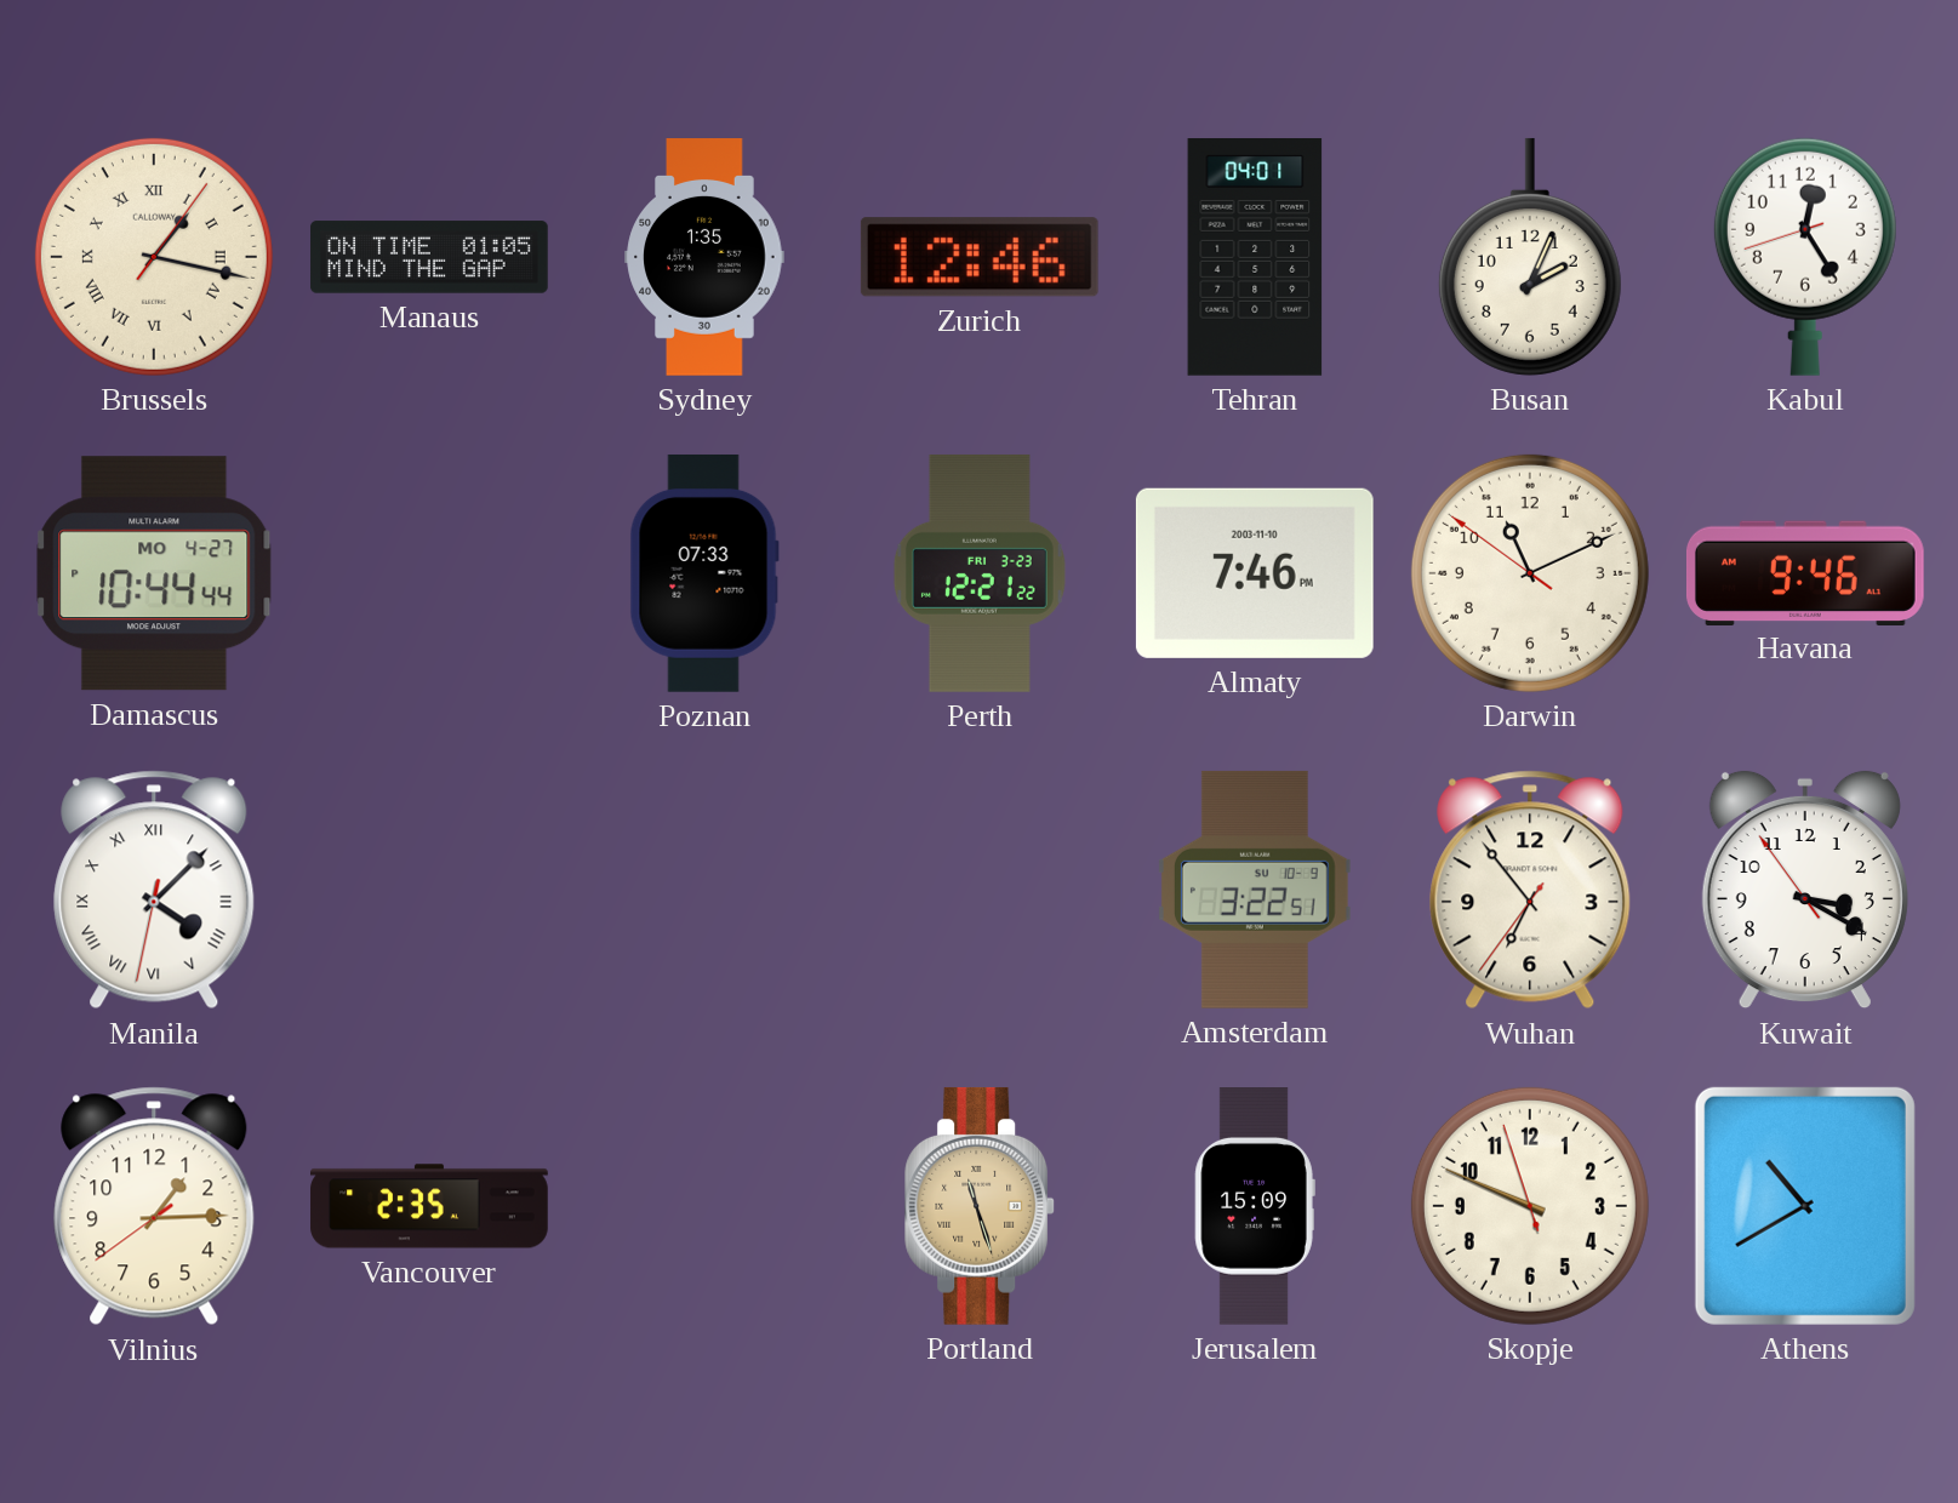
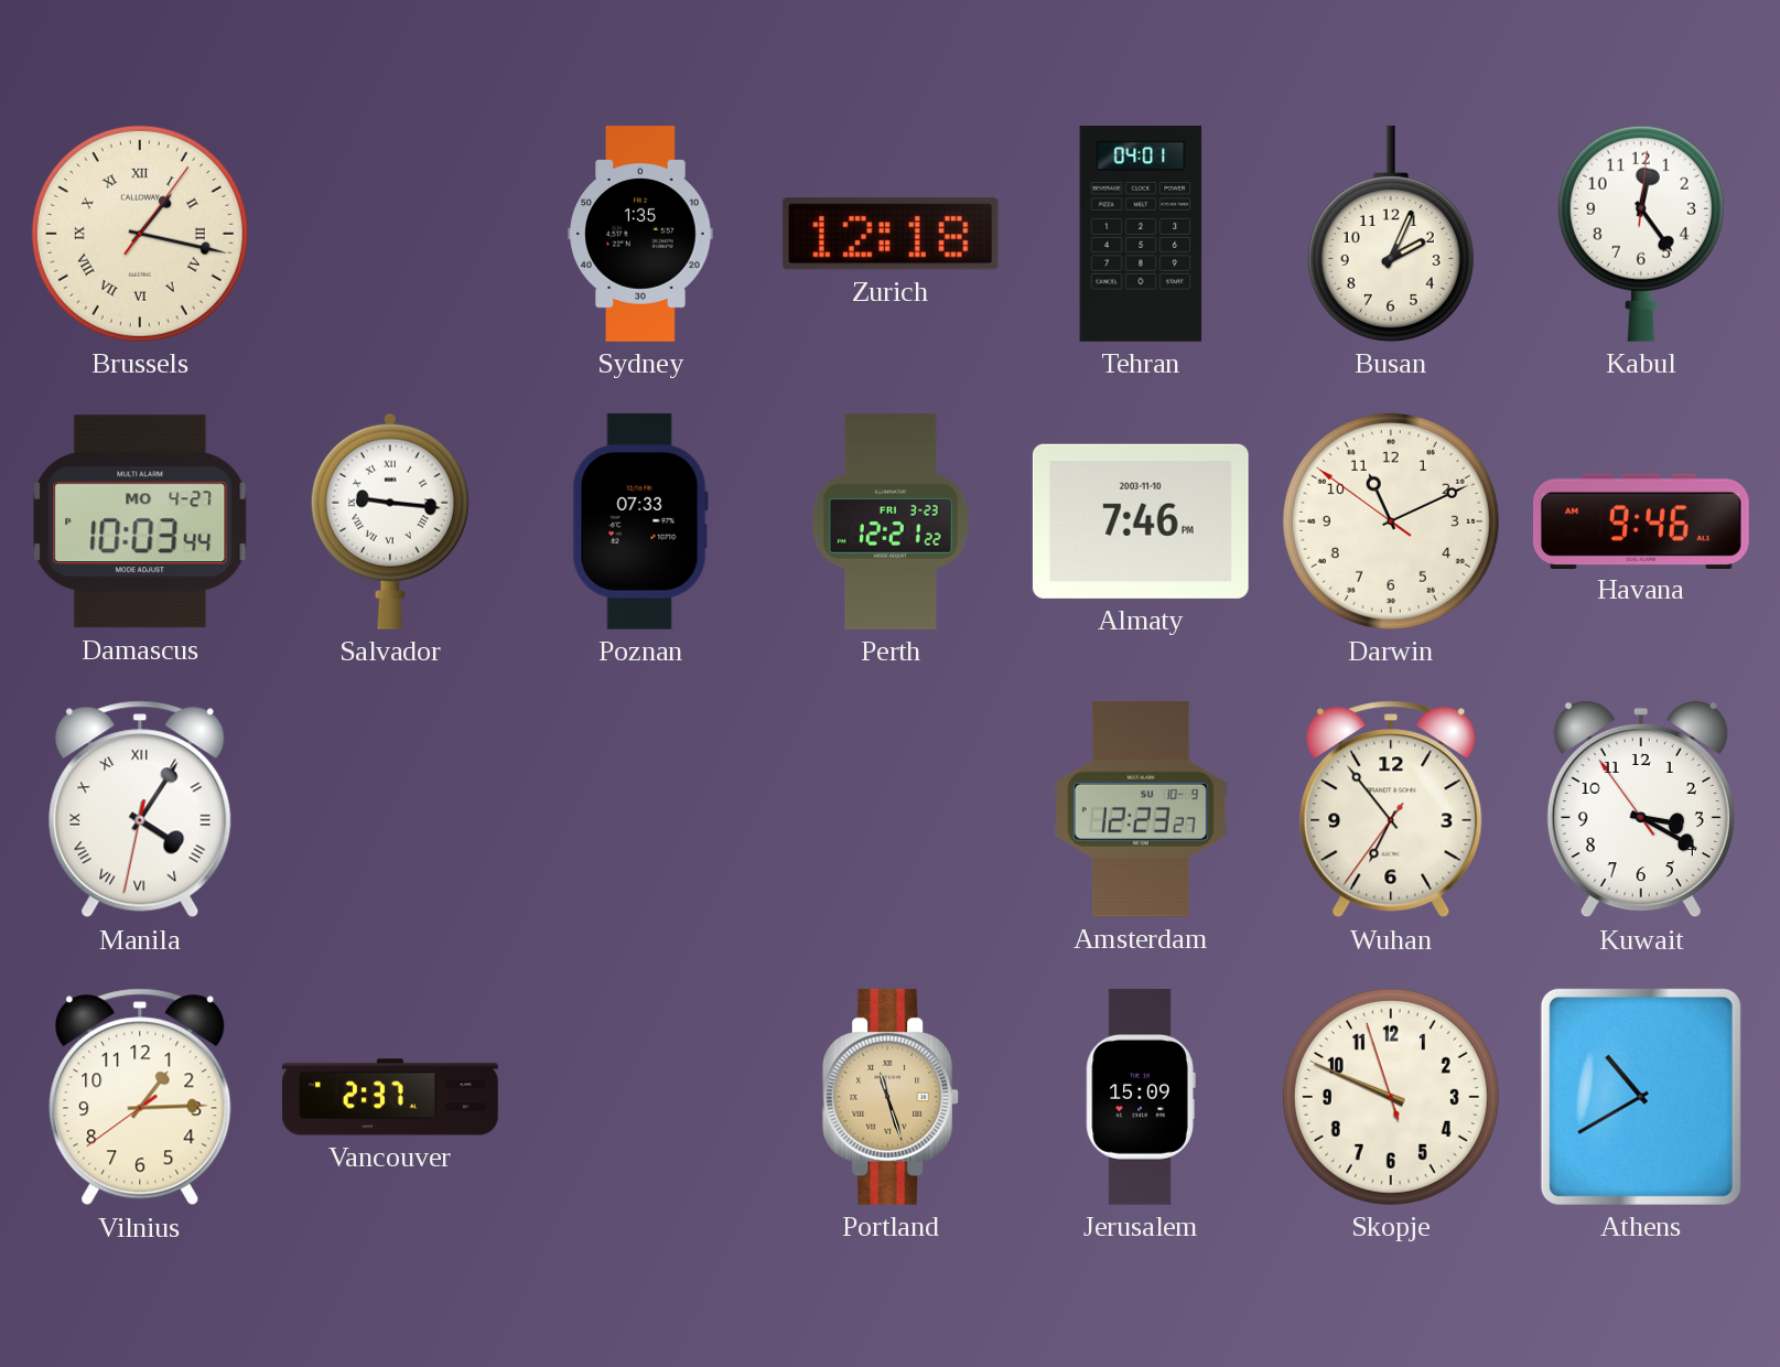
Manaus: 01:05 -> none (429, 257)
Zurich: 12:46 -> 12:18 (891, 234)
Kabul: 12:24:42 -> 12:24:01 (1641, 234)
Damascus: 10:44 -> 10:03 (140, 521)
Salvador: none -> 9:16 (390, 521)
Manila: 4:07 -> 4:05 (140, 809)
Amsterdam: 3:22 -> 12:23 (1141, 809)
Vancouver: 2:35 -> 2:37 (390, 1097)
